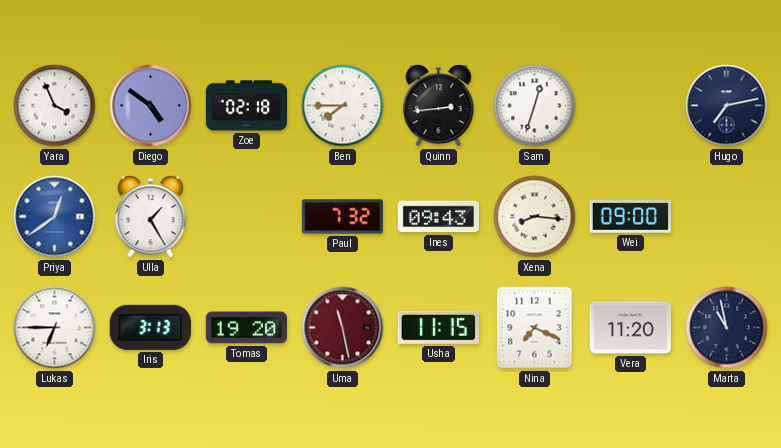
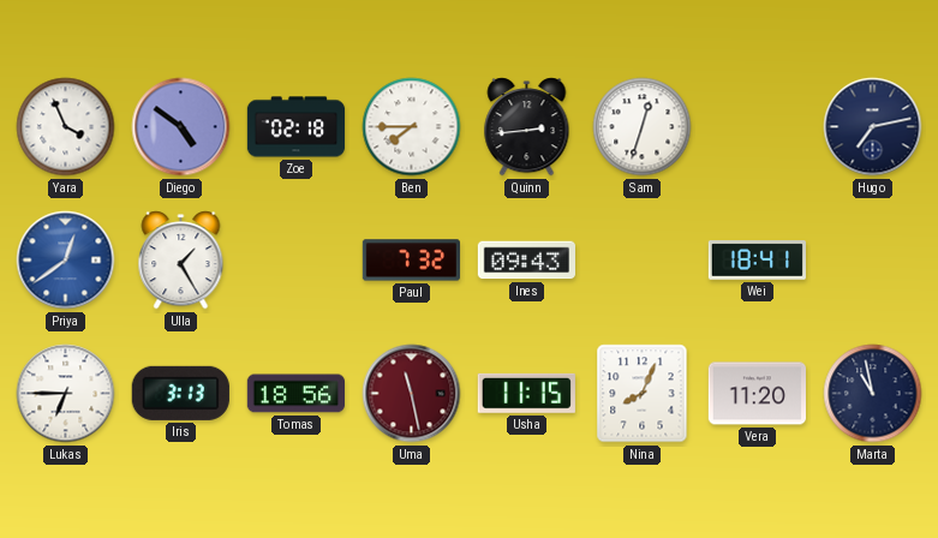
Xena: 8:16 -> none (535, 217)
Wei: 09:00 -> 18:41 (757, 261)
Tomas: 19:20 -> 18:56 (295, 394)
Nina: 7:19 -> 8:04 (643, 394)
